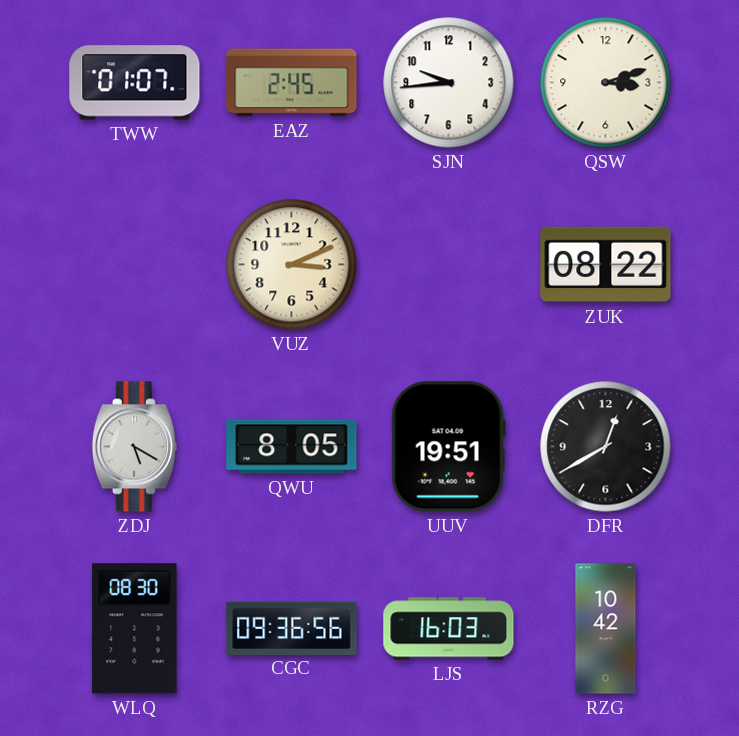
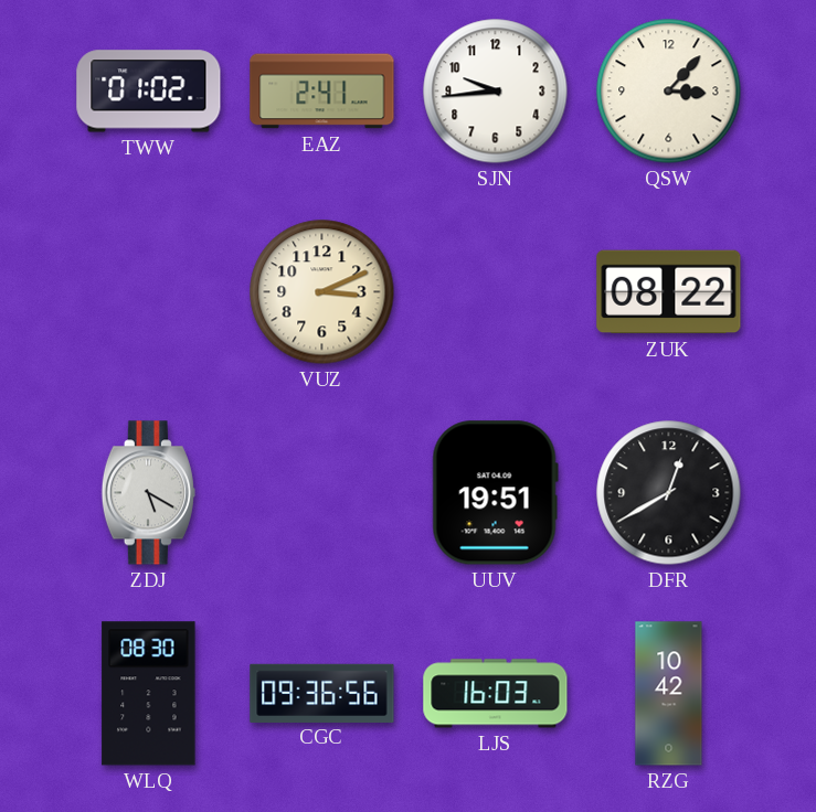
TWW: 01:07 -> 01:02 (149, 92)
EAZ: 2:45 -> 2:41 (322, 92)
QSW: 3:12 -> 3:07 (669, 92)
QWU: 8:05 -> none (292, 447)
